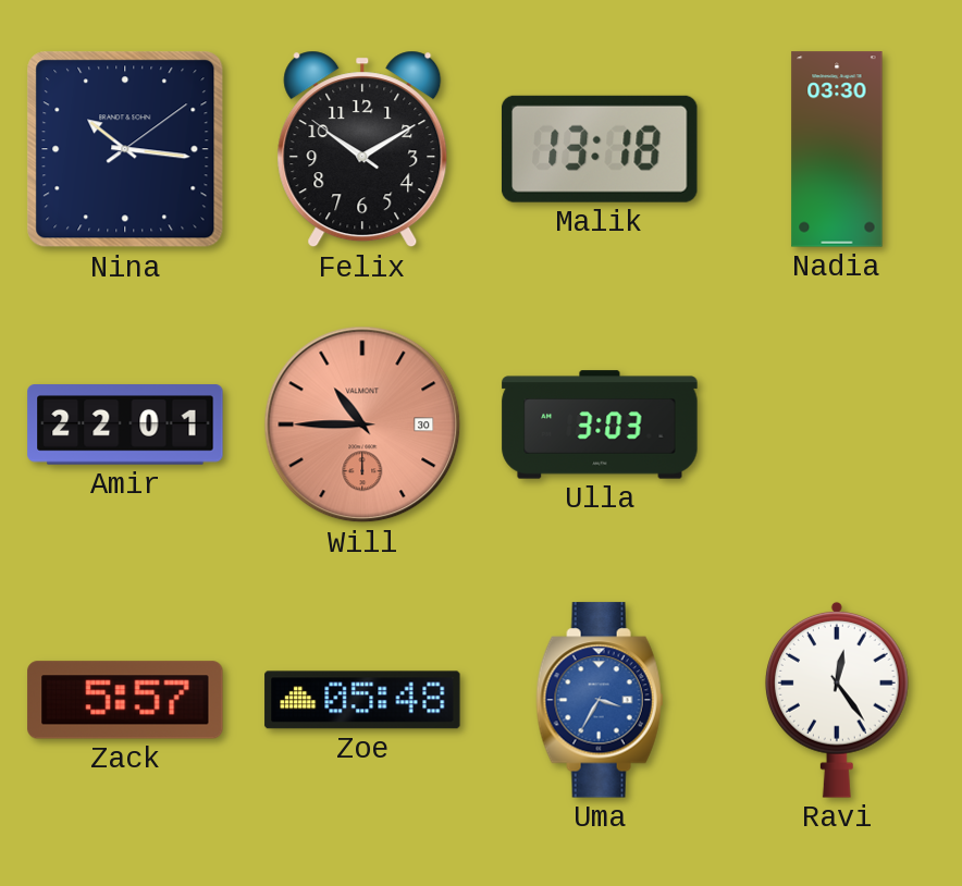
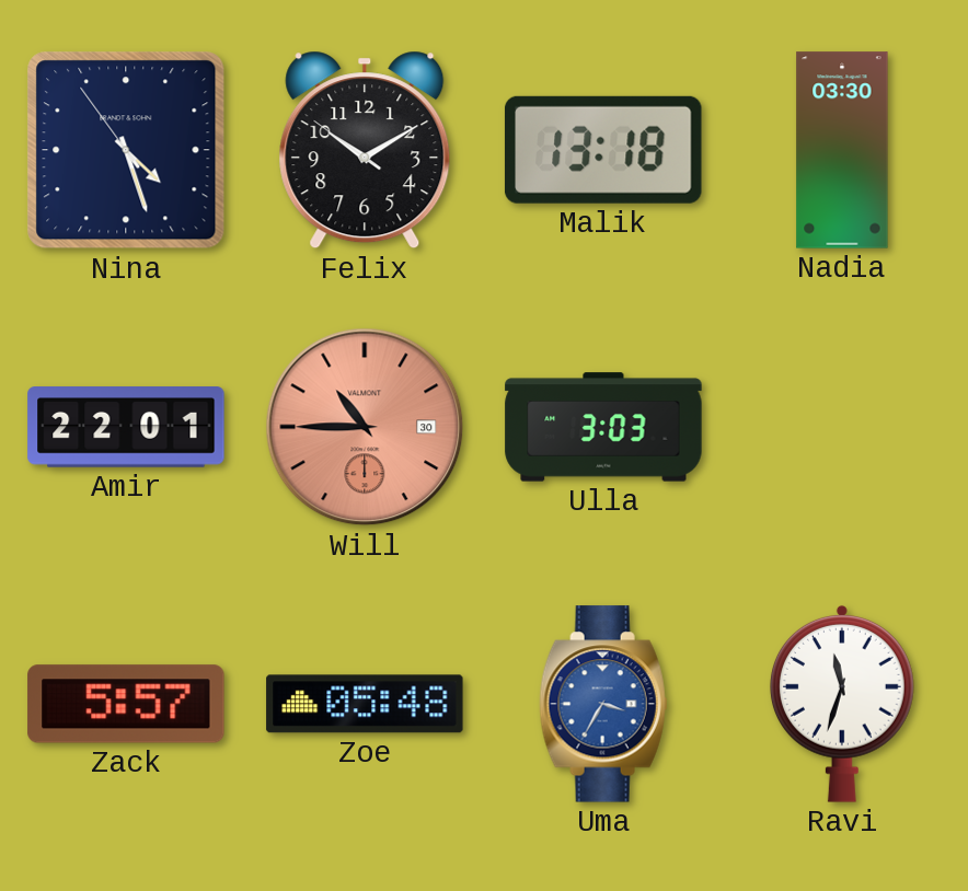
Nina: 10:16 -> 4:26 (126, 150)
Ravi: 12:24 -> 11:33 (842, 704)
